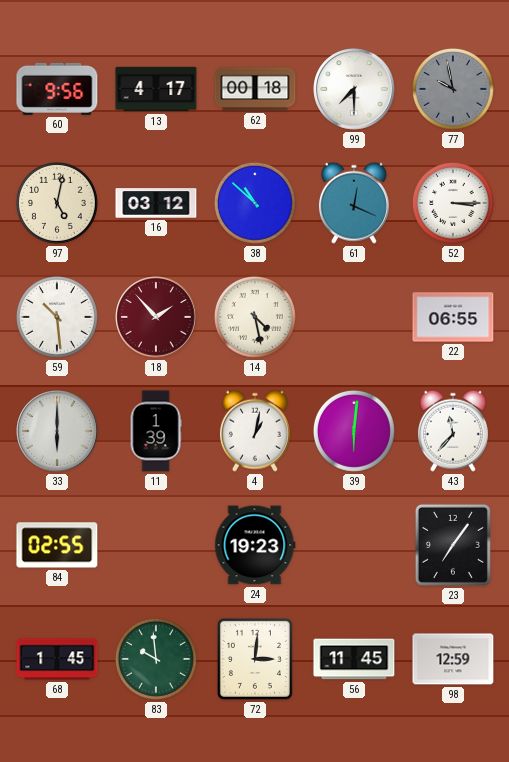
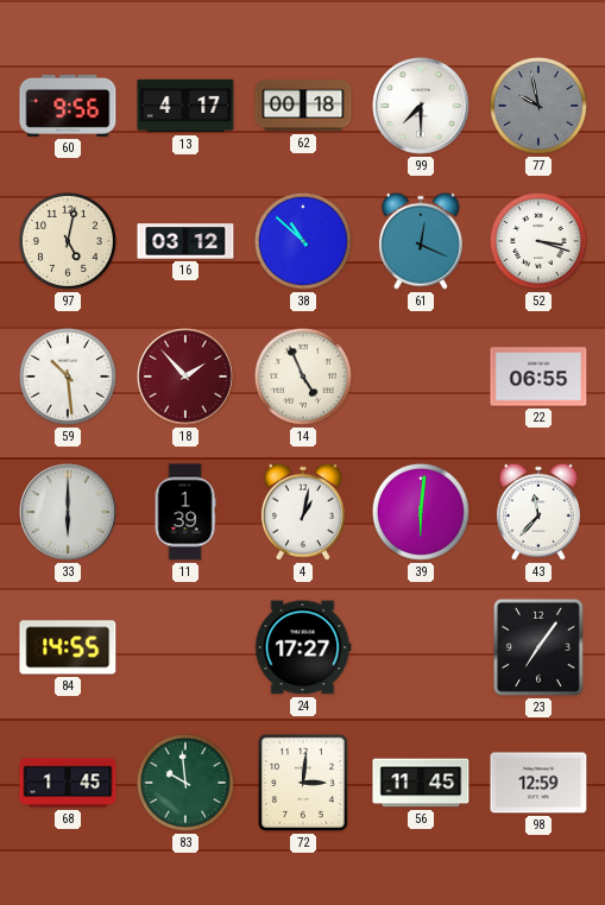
52: 3:15 -> 3:18 (538, 241)
14: 4:28 -> 4:56 (303, 376)
84: 02:55 -> 14:55 (68, 647)
24: 19:23 -> 17:27 (303, 647)
